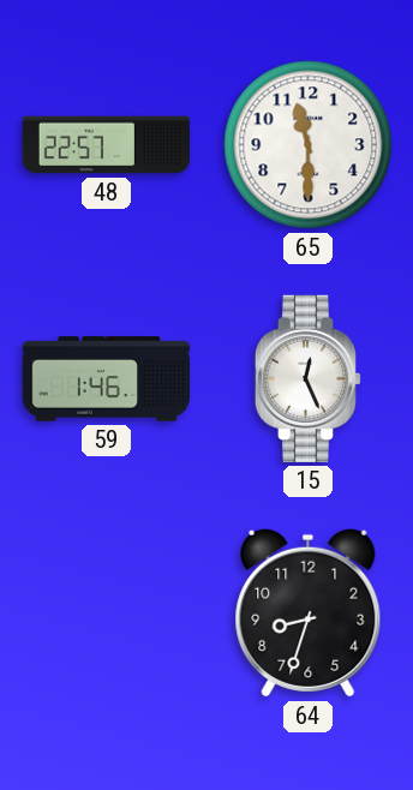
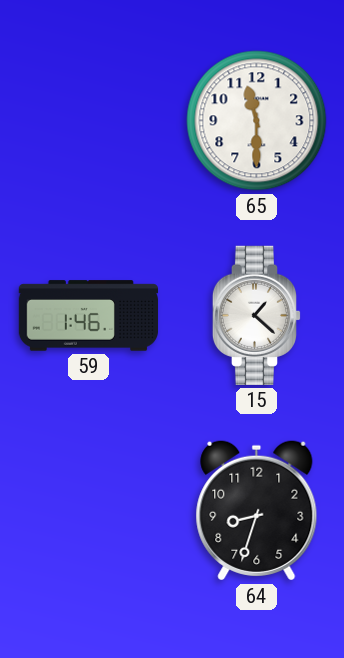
48: 22:57 -> none (107, 145)
15: 12:26 -> 1:22 (257, 315)
